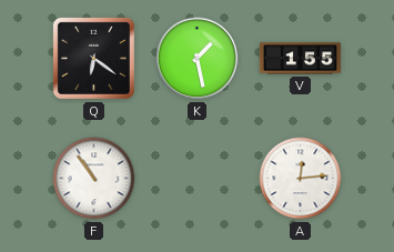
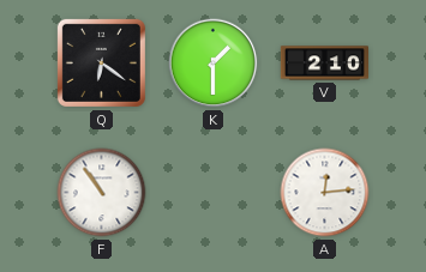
K: 1:28 -> 1:30 (214, 64)
V: 1:55 -> 2:10 (324, 64)
